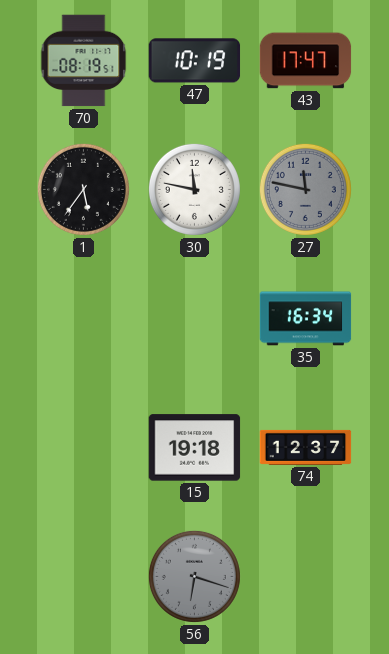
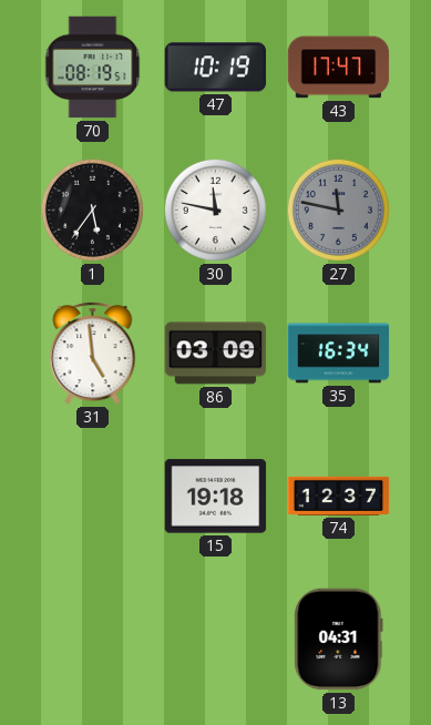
31: none -> 4:59 (93, 354)
86: none -> 03:09 (216, 354)
56: 6:18 -> none (194, 576)
13: none -> 04:31 (339, 640)
